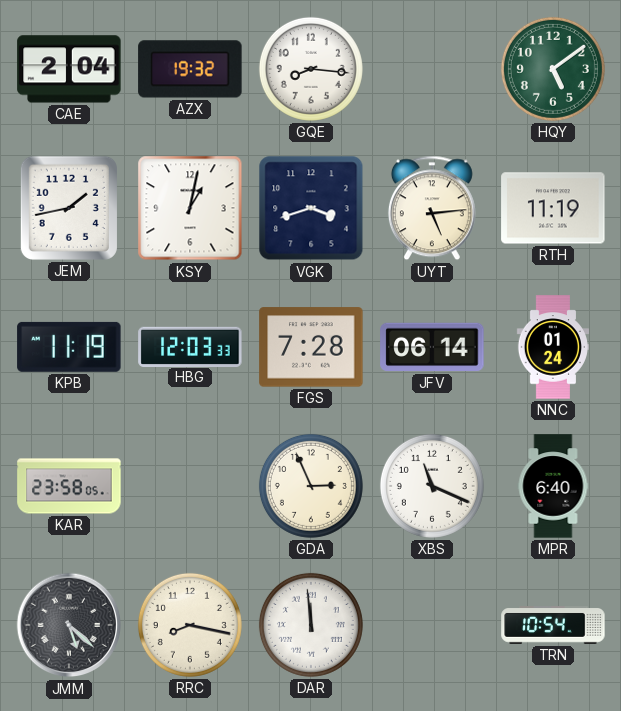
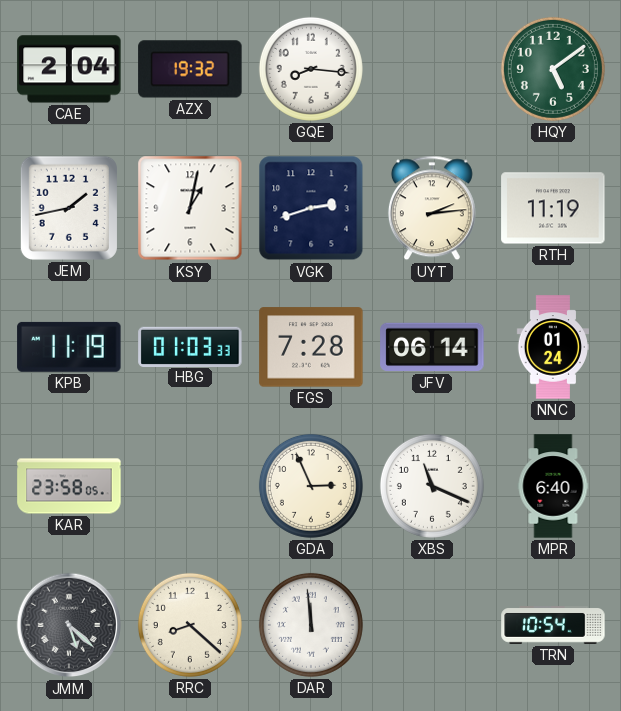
VGK: 3:42 -> 2:42 (311, 208)
UYT: 5:14 -> 2:14 (432, 208)
HBG: 12:03 -> 01:03 (190, 346)
RRC: 8:17 -> 8:22 (190, 625)
